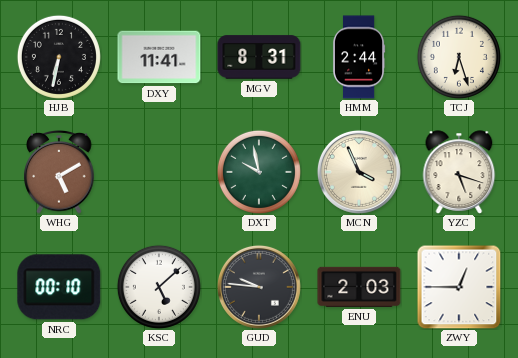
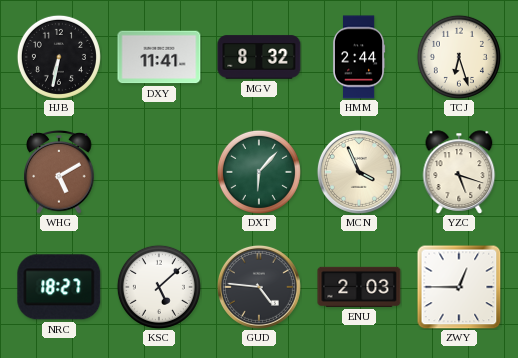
MGV: 8:31 -> 8:32 (259, 57)
DXT: 9:58 -> 6:07 (259, 172)
NRC: 00:10 -> 18:27 (59, 287)
GUD: 9:46 -> 4:46 (259, 287)
